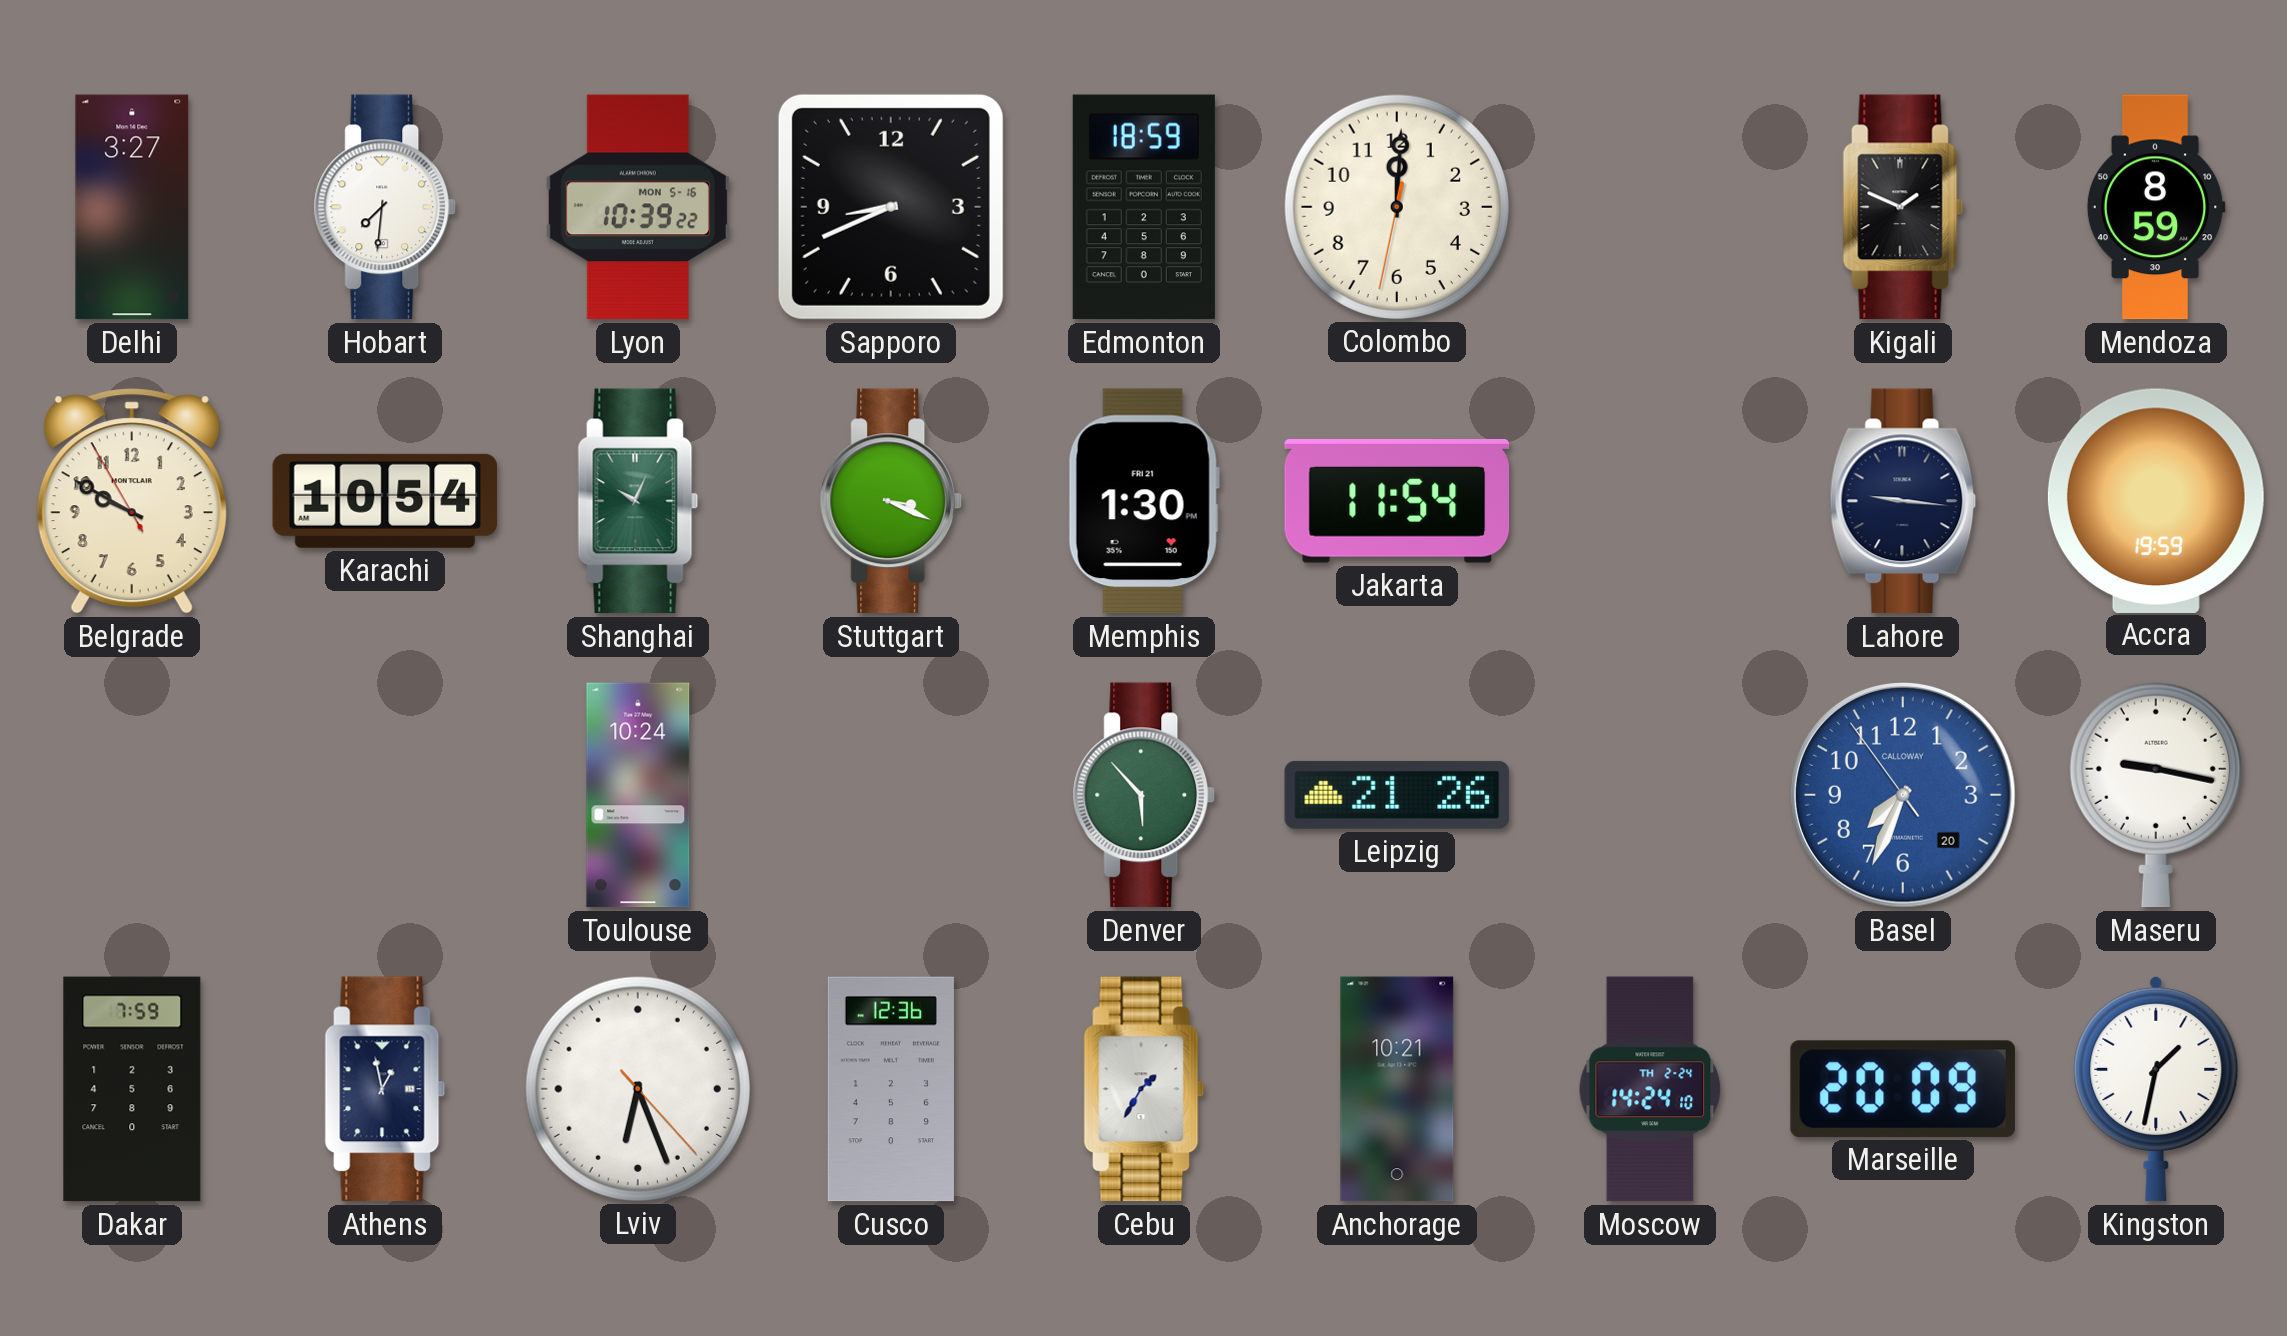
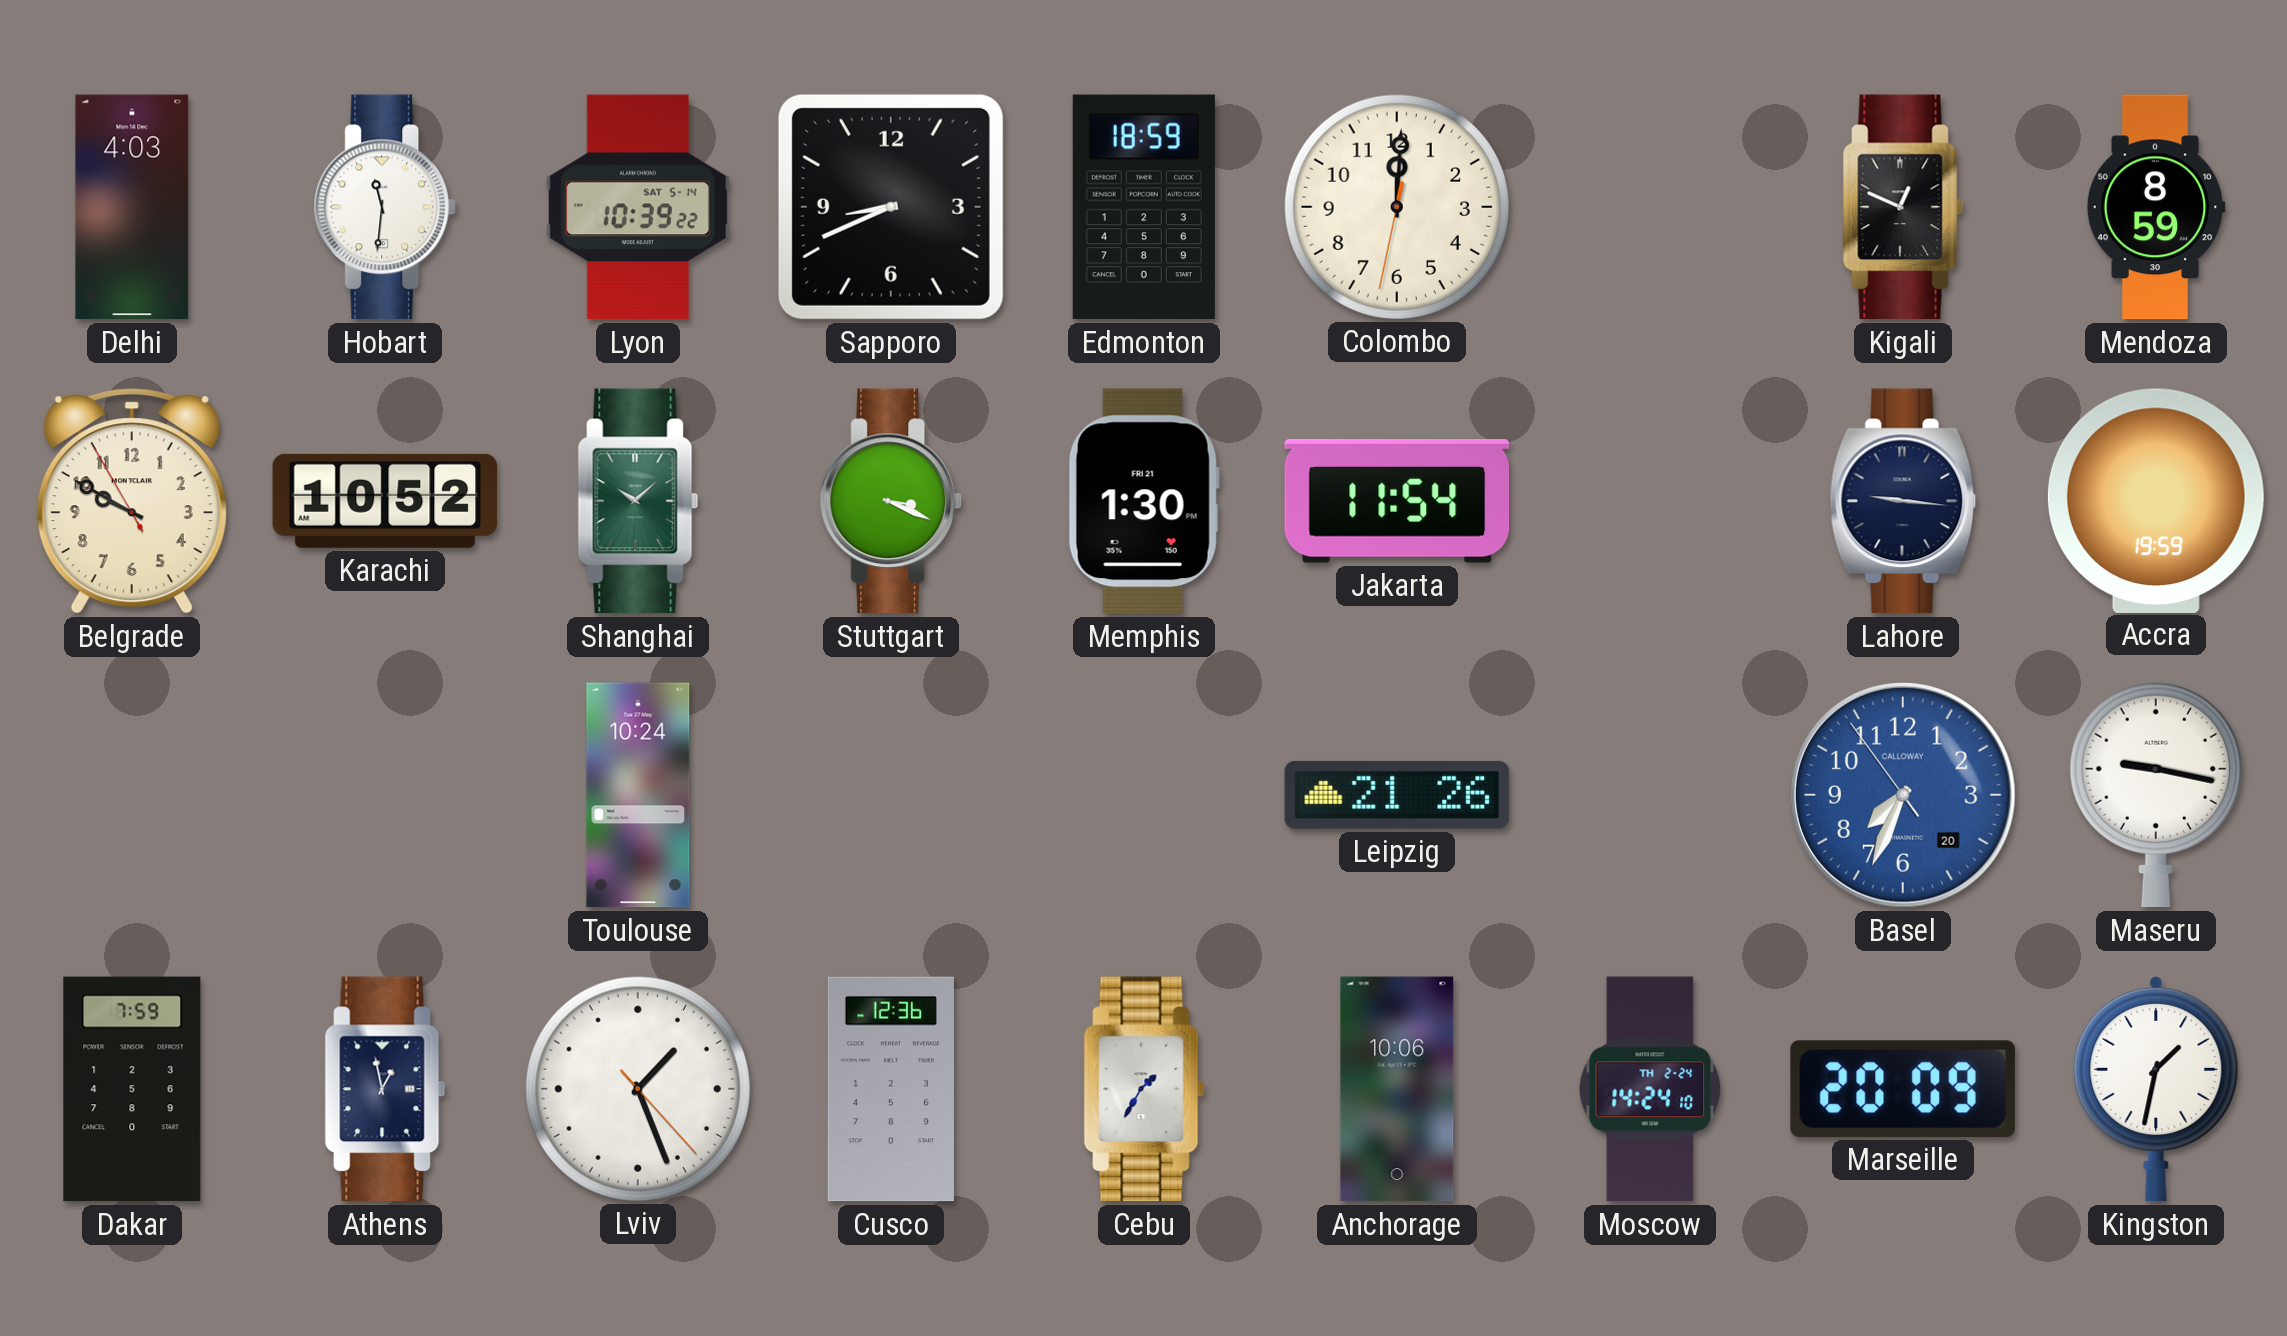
Delhi: 3:27 -> 4:03 (132, 207)
Hobart: 7:31 -> 11:31 (385, 207)
Lyon date: MON 5-16 -> SAT 5-14 (638, 207)
Kigali: 1:49 -> 12:49 (1903, 207)
Karachi: 10:54 -> 10:52 (385, 501)
Shanghai: 10:04 -> 10:08 (638, 501)
Denver: 5:53 -> none (1144, 795)
Lviv: 6:26 -> 1:26 (637, 1088)
Anchorage: 10:21 -> 10:06 (1397, 1089)
